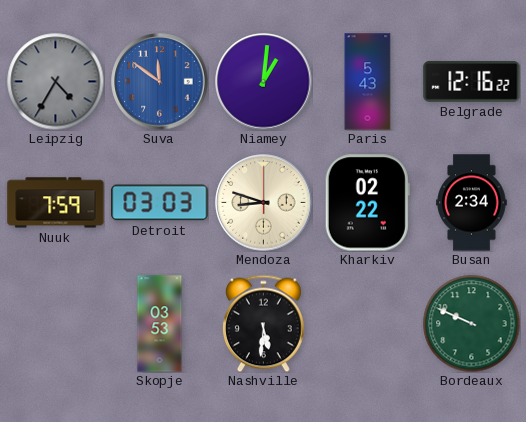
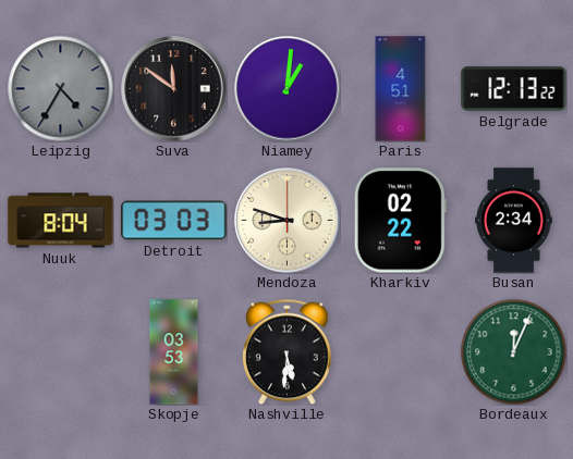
Suva dial: blue -> black (174, 89)
Paris: 5:43 -> 4:51 (401, 89)
Belgrade: 12:16 -> 12:13 (514, 89)
Nuuk: 7:59 -> 8:04 (61, 221)
Bordeaux: 9:49 -> 12:04 (513, 351)
